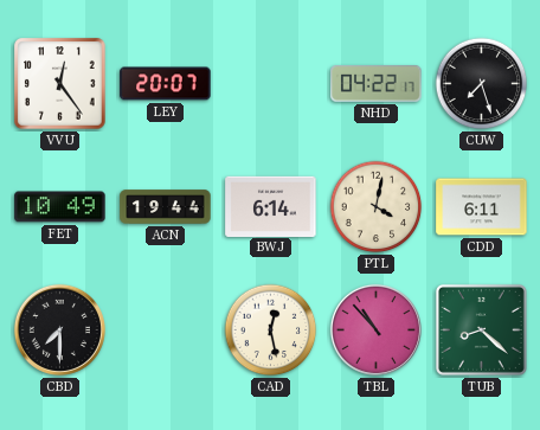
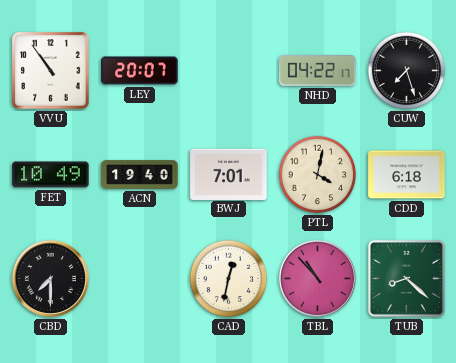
VVU: 12:24 -> 10:54 (51, 71)
ACN: 19:44 -> 19:40 (140, 175)
BWJ: 6:14 -> 7:01 (229, 174)
CDD: 6:11 -> 6:18 (407, 175)
CAD: 12:28 -> 12:32 (229, 279)
